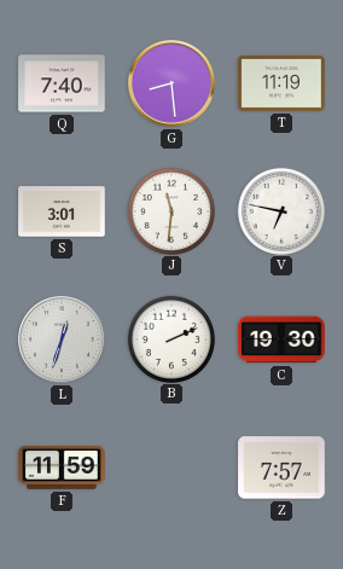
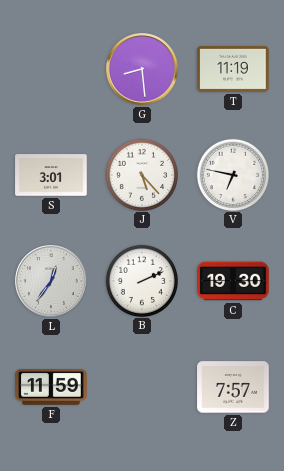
Q: 7:40 -> none (62, 83)
J: 11:31 -> 5:23 (141, 174)
L: 12:33 -> 12:36 (51, 281)
